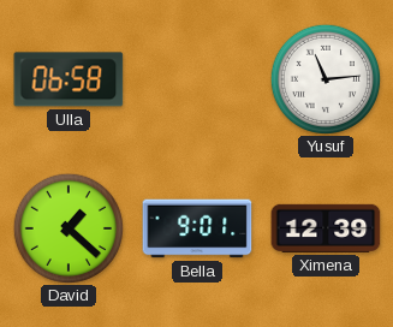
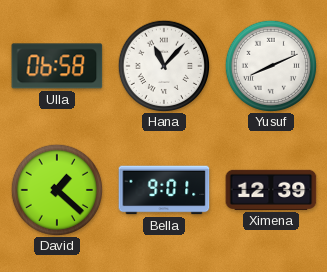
Hana: none -> 11:07 (163, 65)
Yusuf: 11:14 -> 8:11 (270, 65)
